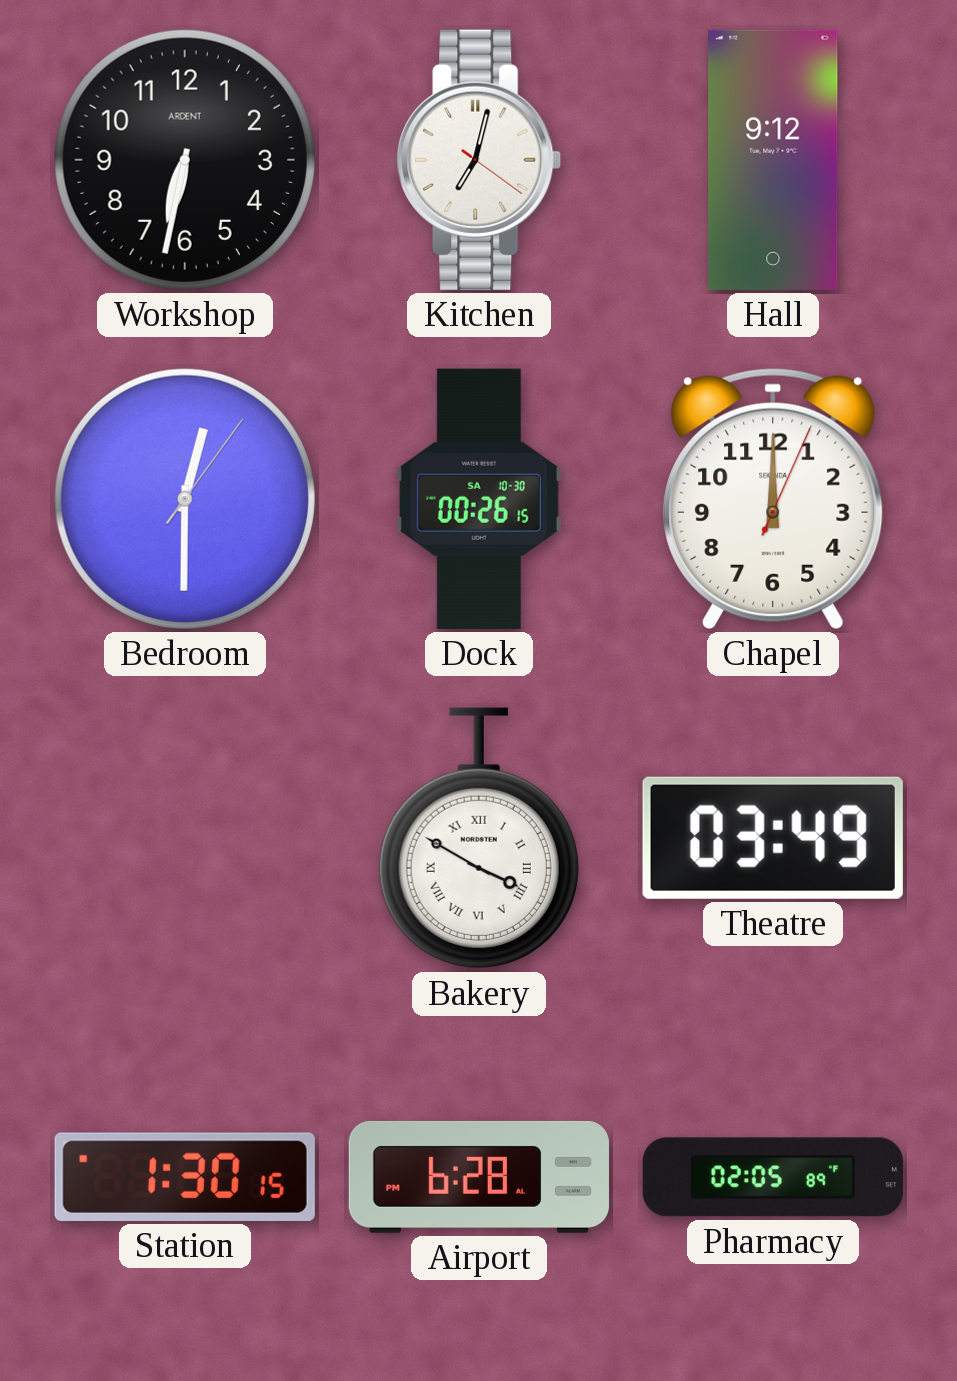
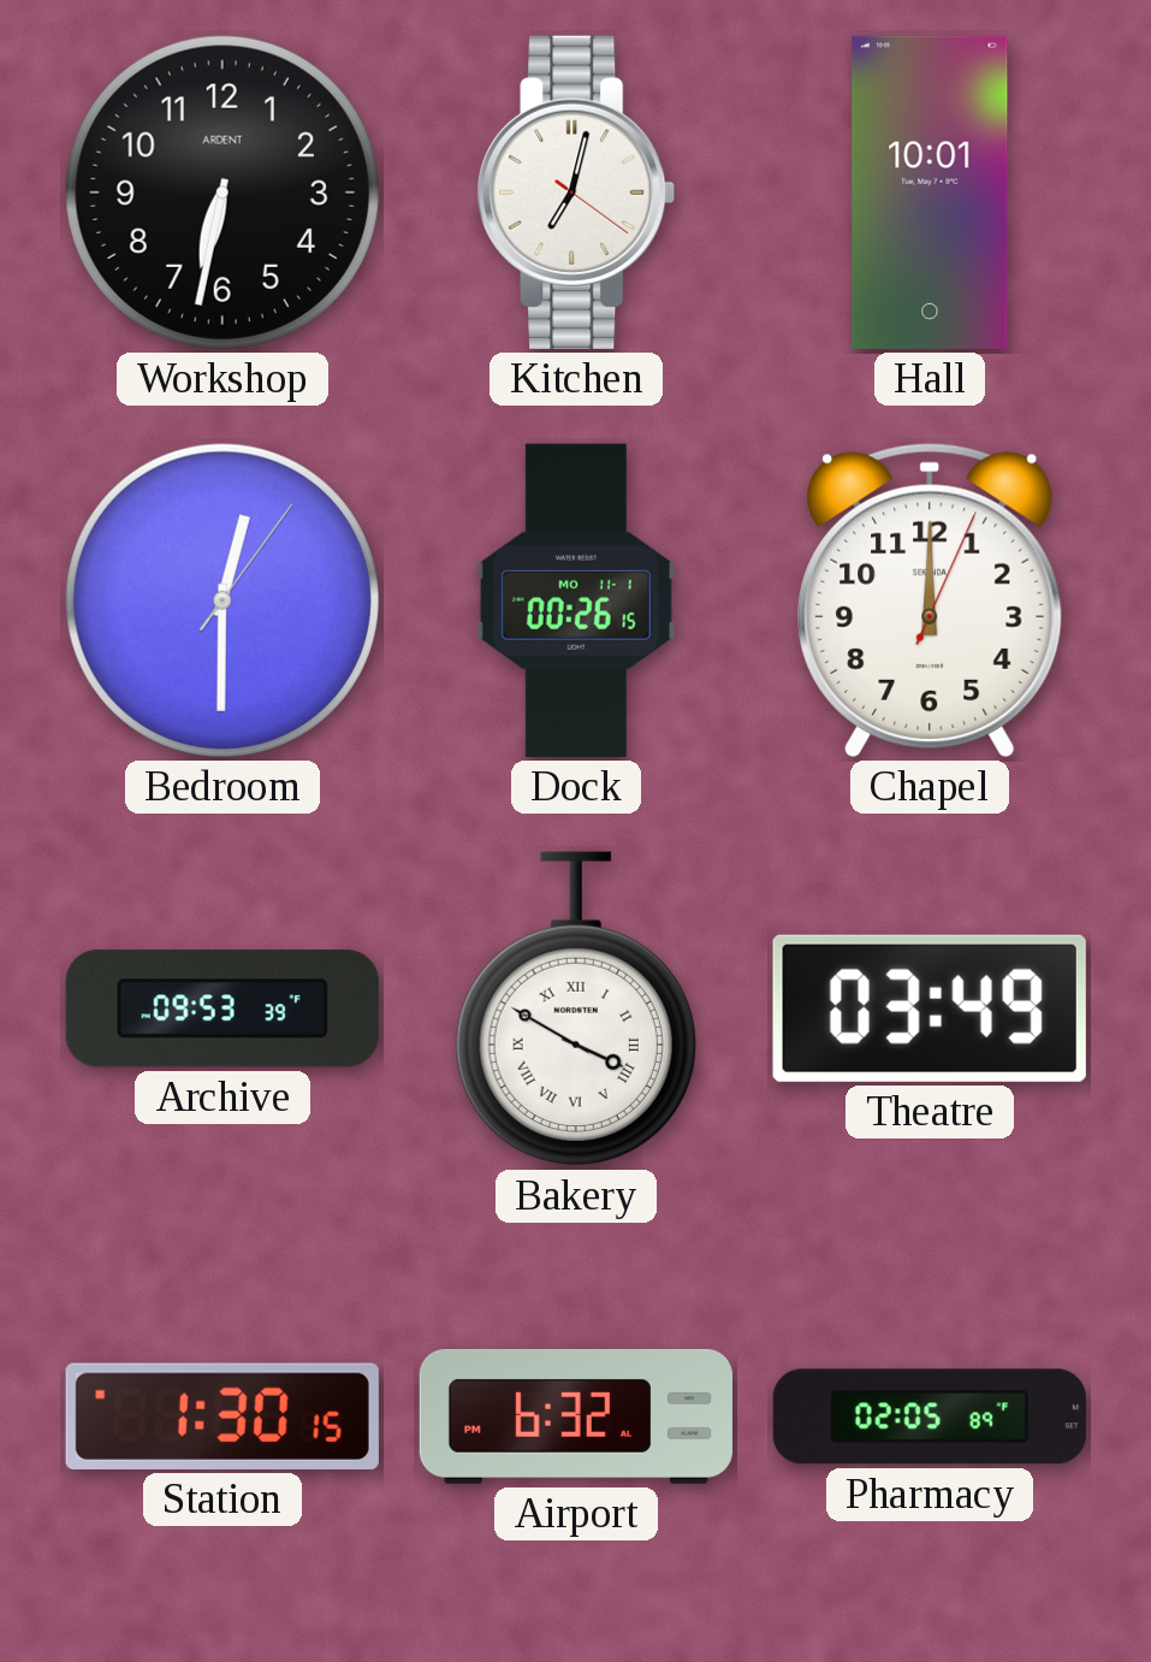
Hall: 9:12 -> 10:01 (930, 193)
Dock date: SA 10-30 -> MO 11-1 (576, 601)
Archive: none -> 09:53 (223, 1009)
Airport: 6:28 -> 6:32 (576, 1416)
